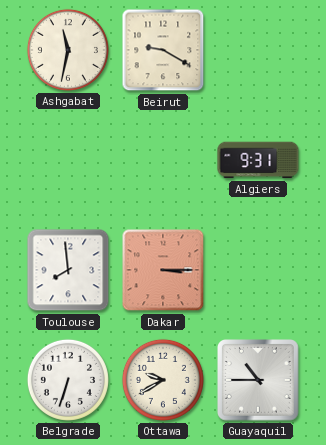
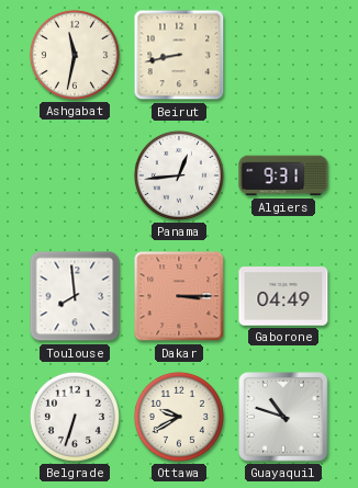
Beirut: 9:20 -> 8:43 (179, 55)
Panama: none -> 12:44 (179, 175)
Gaborone: none -> 04:49 (283, 296)
Guayaquil: 10:45 -> 10:48 (284, 418)
